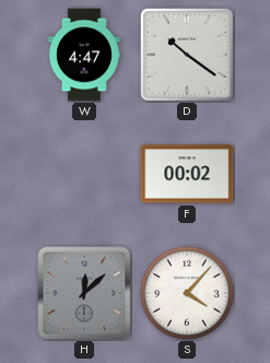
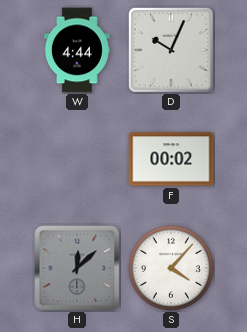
W: 4:47 -> 4:44 (77, 50)
D: 10:21 -> 10:04 (171, 50)
